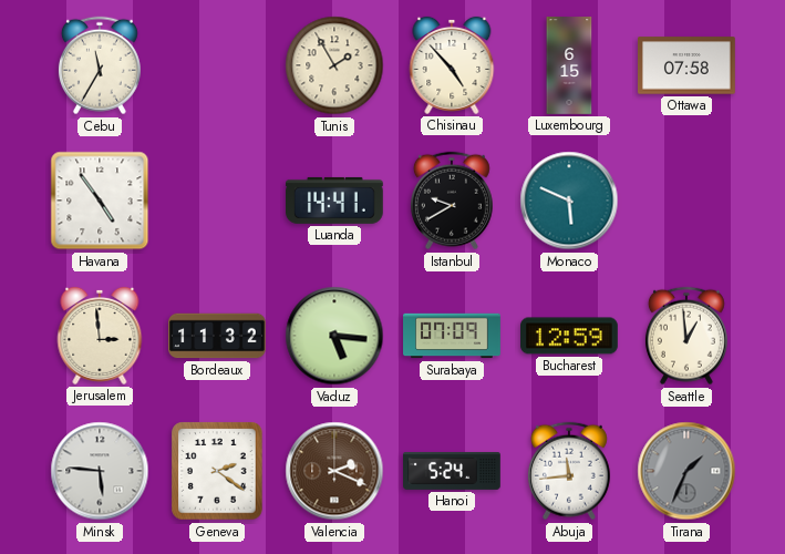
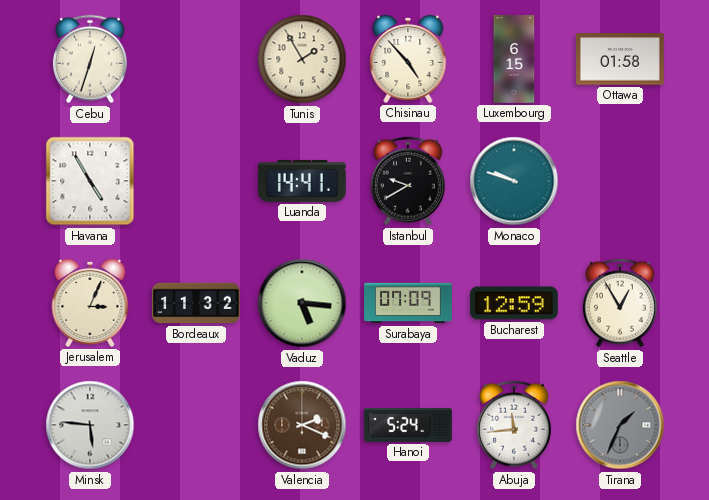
Cebu: 11:35 -> 12:33 (90, 59)
Ottawa: 07:58 -> 01:58 (621, 59)
Havana: 4:54 -> 4:55 (90, 181)
Monaco: 5:49 -> 9:48 (514, 181)
Jerusalem: 2:59 -> 3:04 (90, 303)
Seattle: 12:59 -> 12:55 (620, 303)
Geneva: 2:21 -> none (217, 471)
